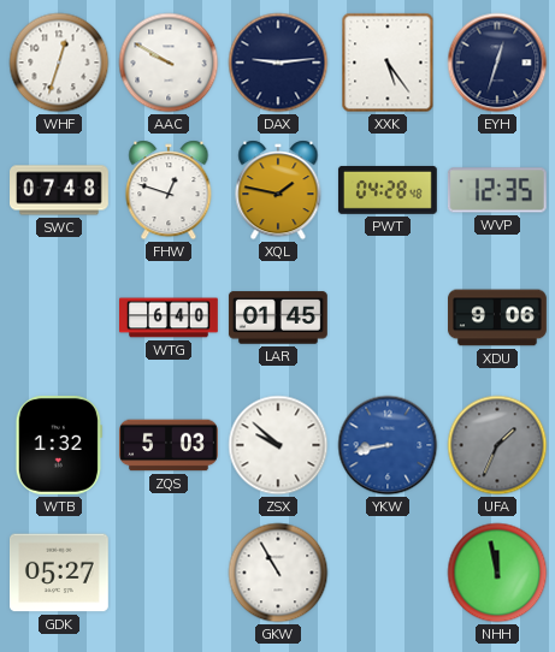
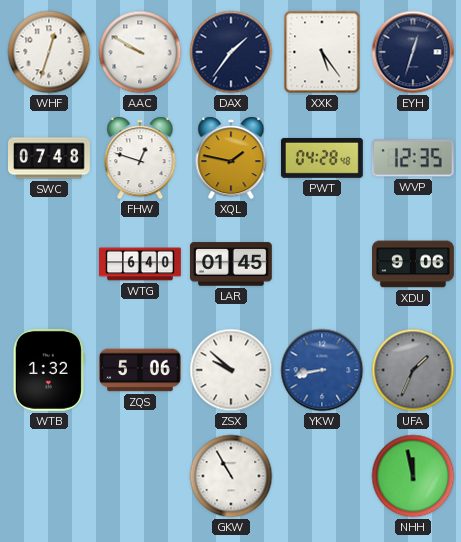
DAX: 9:14 -> 1:36 (231, 52)
ZQS: 5:03 -> 5:06 (141, 370)
GDK: 05:27 -> none (60, 573)
